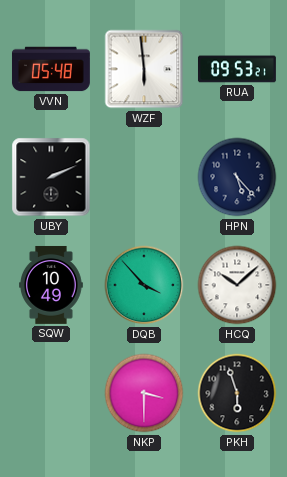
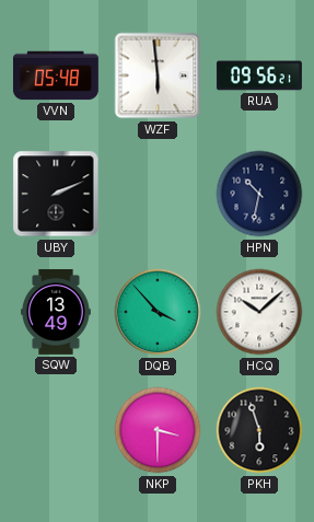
RUA: 09:53 -> 09:56 (259, 76)
HPN: 5:23 -> 10:32 (259, 194)
SQW: 10:49 -> 13:49 (57, 312)
